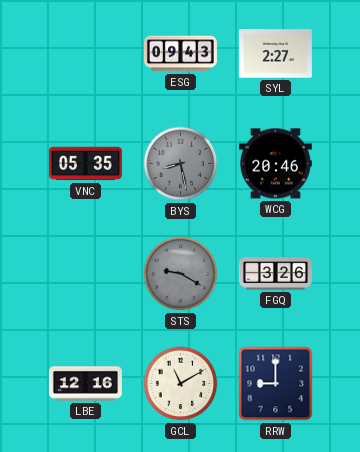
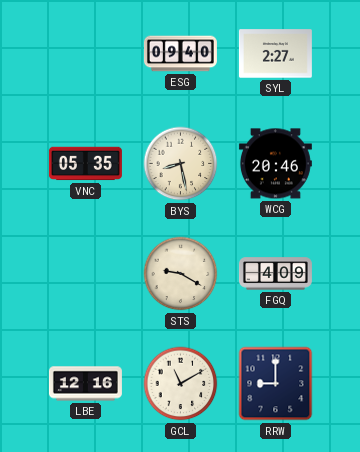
ESG: 09:43 -> 09:40 (180, 54)
BYS dial: grey -> cream (181, 164)
STS dial: grey -> cream (181, 274)
FGQ: 3:26 -> 4:09 (275, 274)
